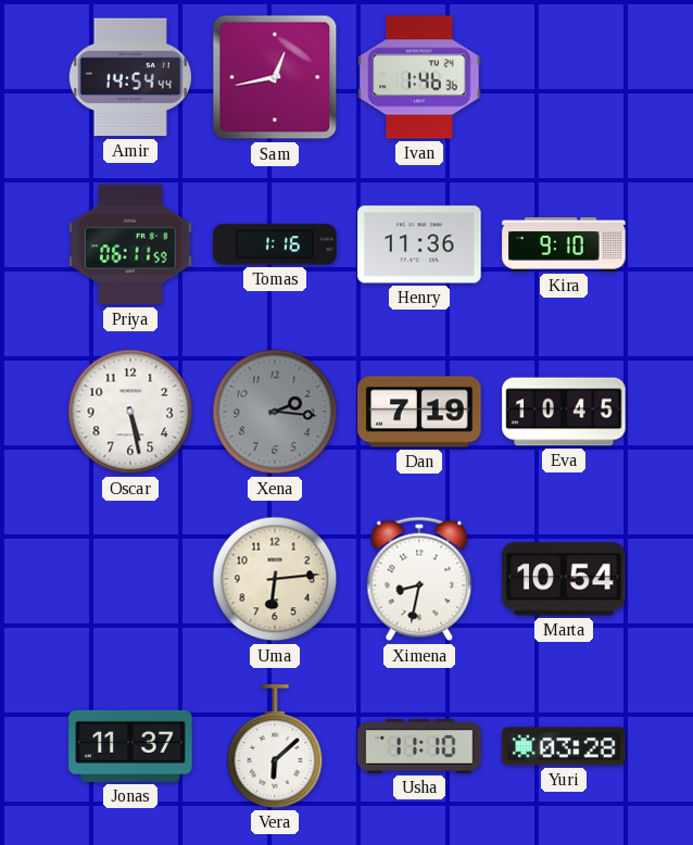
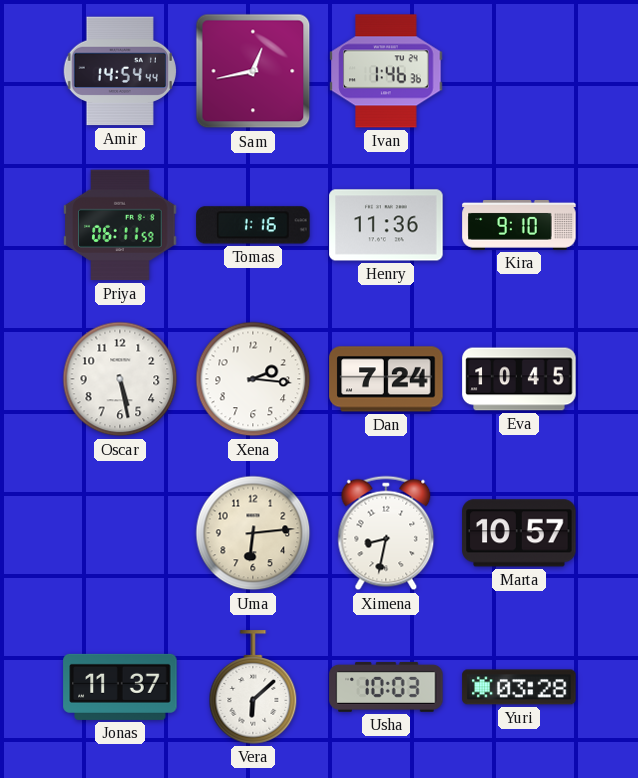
Xena dial: grey -> white (253, 379)
Dan: 7:19 -> 7:24 (386, 379)
Marta: 10:54 -> 10:57 (519, 533)
Usha: 11:10 -> 10:03 (386, 687)
